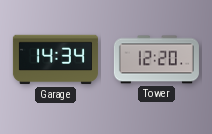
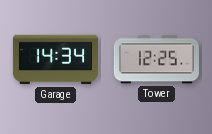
Tower: 12:20 -> 12:25 (156, 60)
